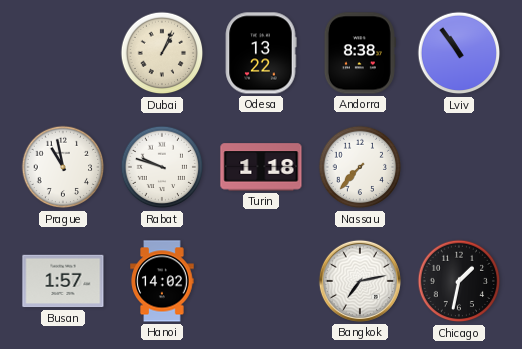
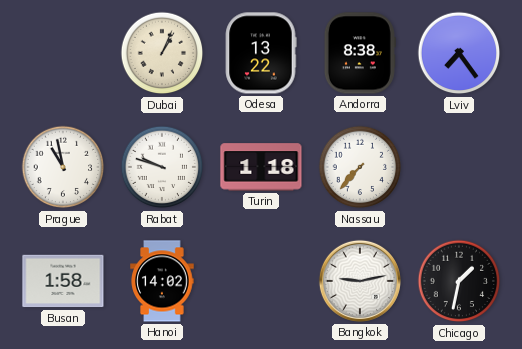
Lviv: 10:54 -> 7:24 (459, 53)
Busan: 1:57 -> 1:58 (63, 281)
Bangkok: 7:13 -> 9:13 (360, 281)
